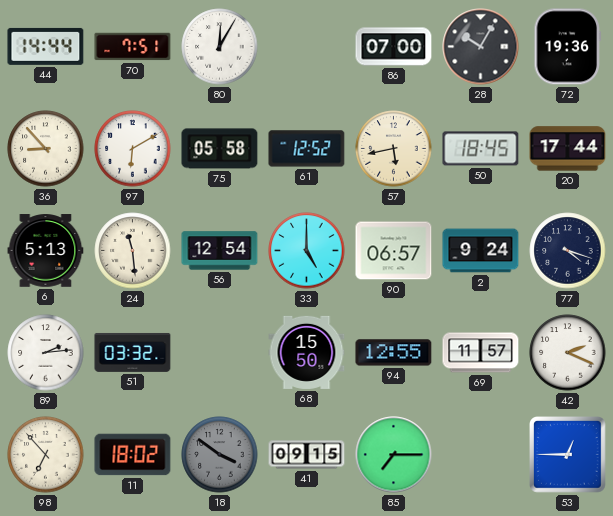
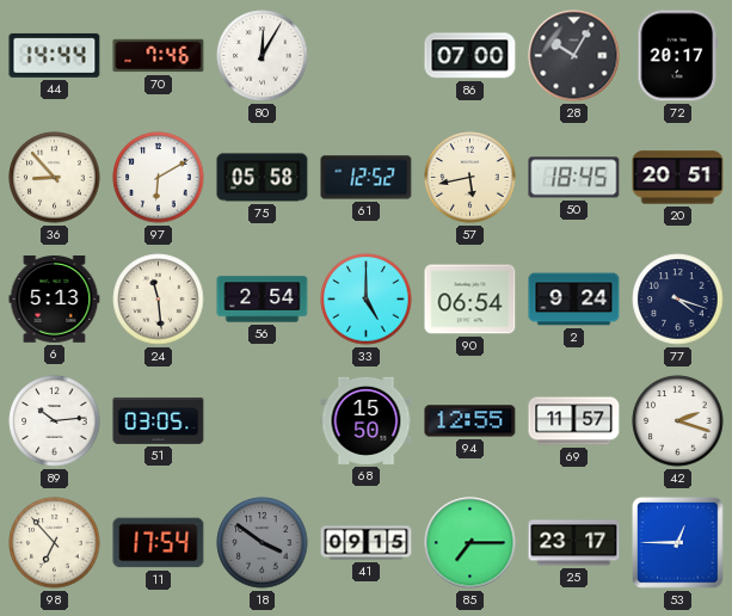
70: 7:51 -> 7:46 (159, 56)
72: 19:36 -> 20:17 (678, 56)
20: 17:44 -> 20:51 (678, 178)
56: 12:54 -> 2:54 (263, 300)
90: 06:57 -> 06:54 (470, 300)
89: 2:14 -> 10:14 (55, 421)
51: 03:32 -> 03:05 (159, 420)
42: 2:19 -> 2:18 (678, 421)
11: 18:02 -> 17:54 (159, 543)
25: none -> 23:17 (574, 543)
